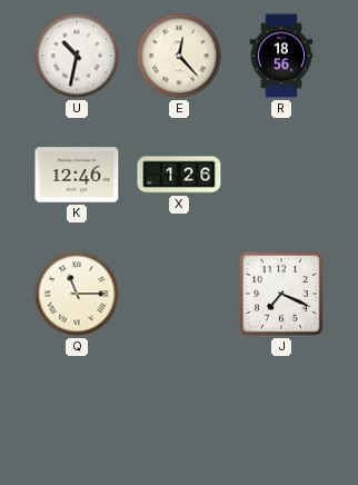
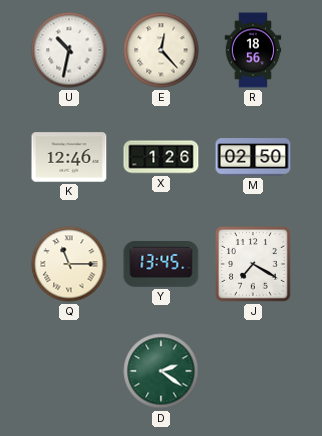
M: none -> 02:50 (253, 157)
Y: none -> 13:45 (161, 264)
J: 7:19 -> 7:20 (254, 265)
D: none -> 2:21 (161, 371)
